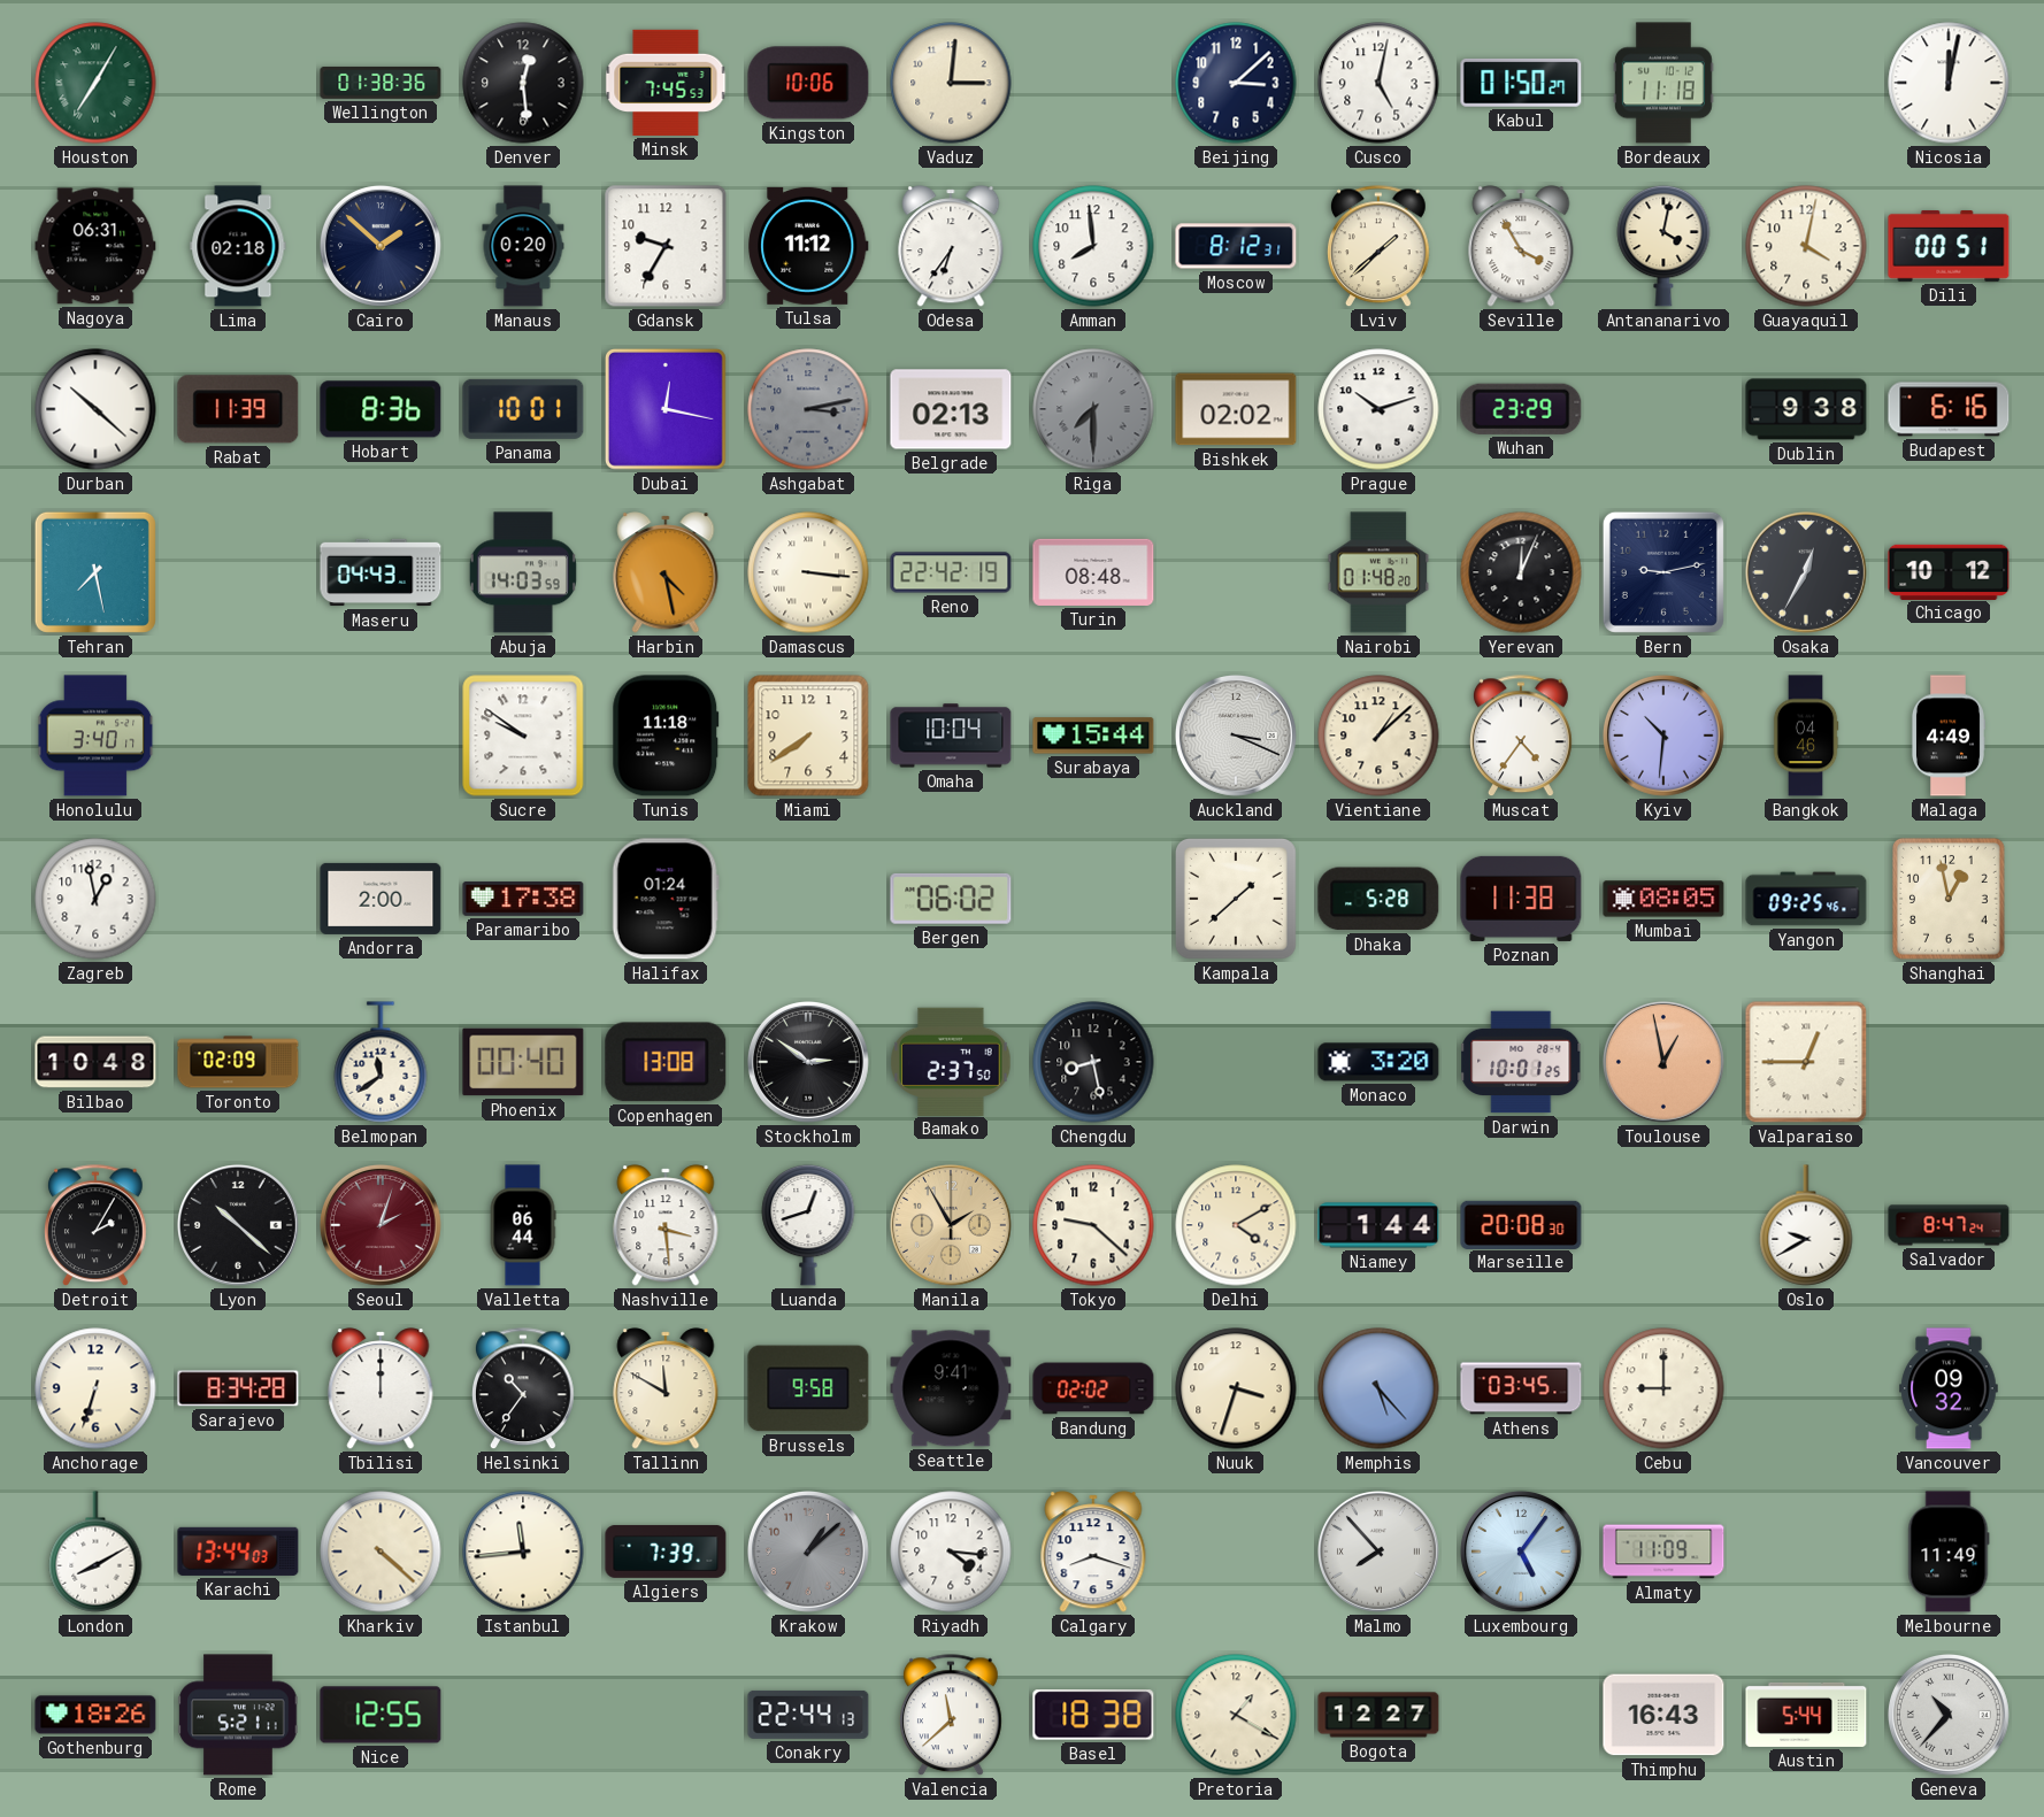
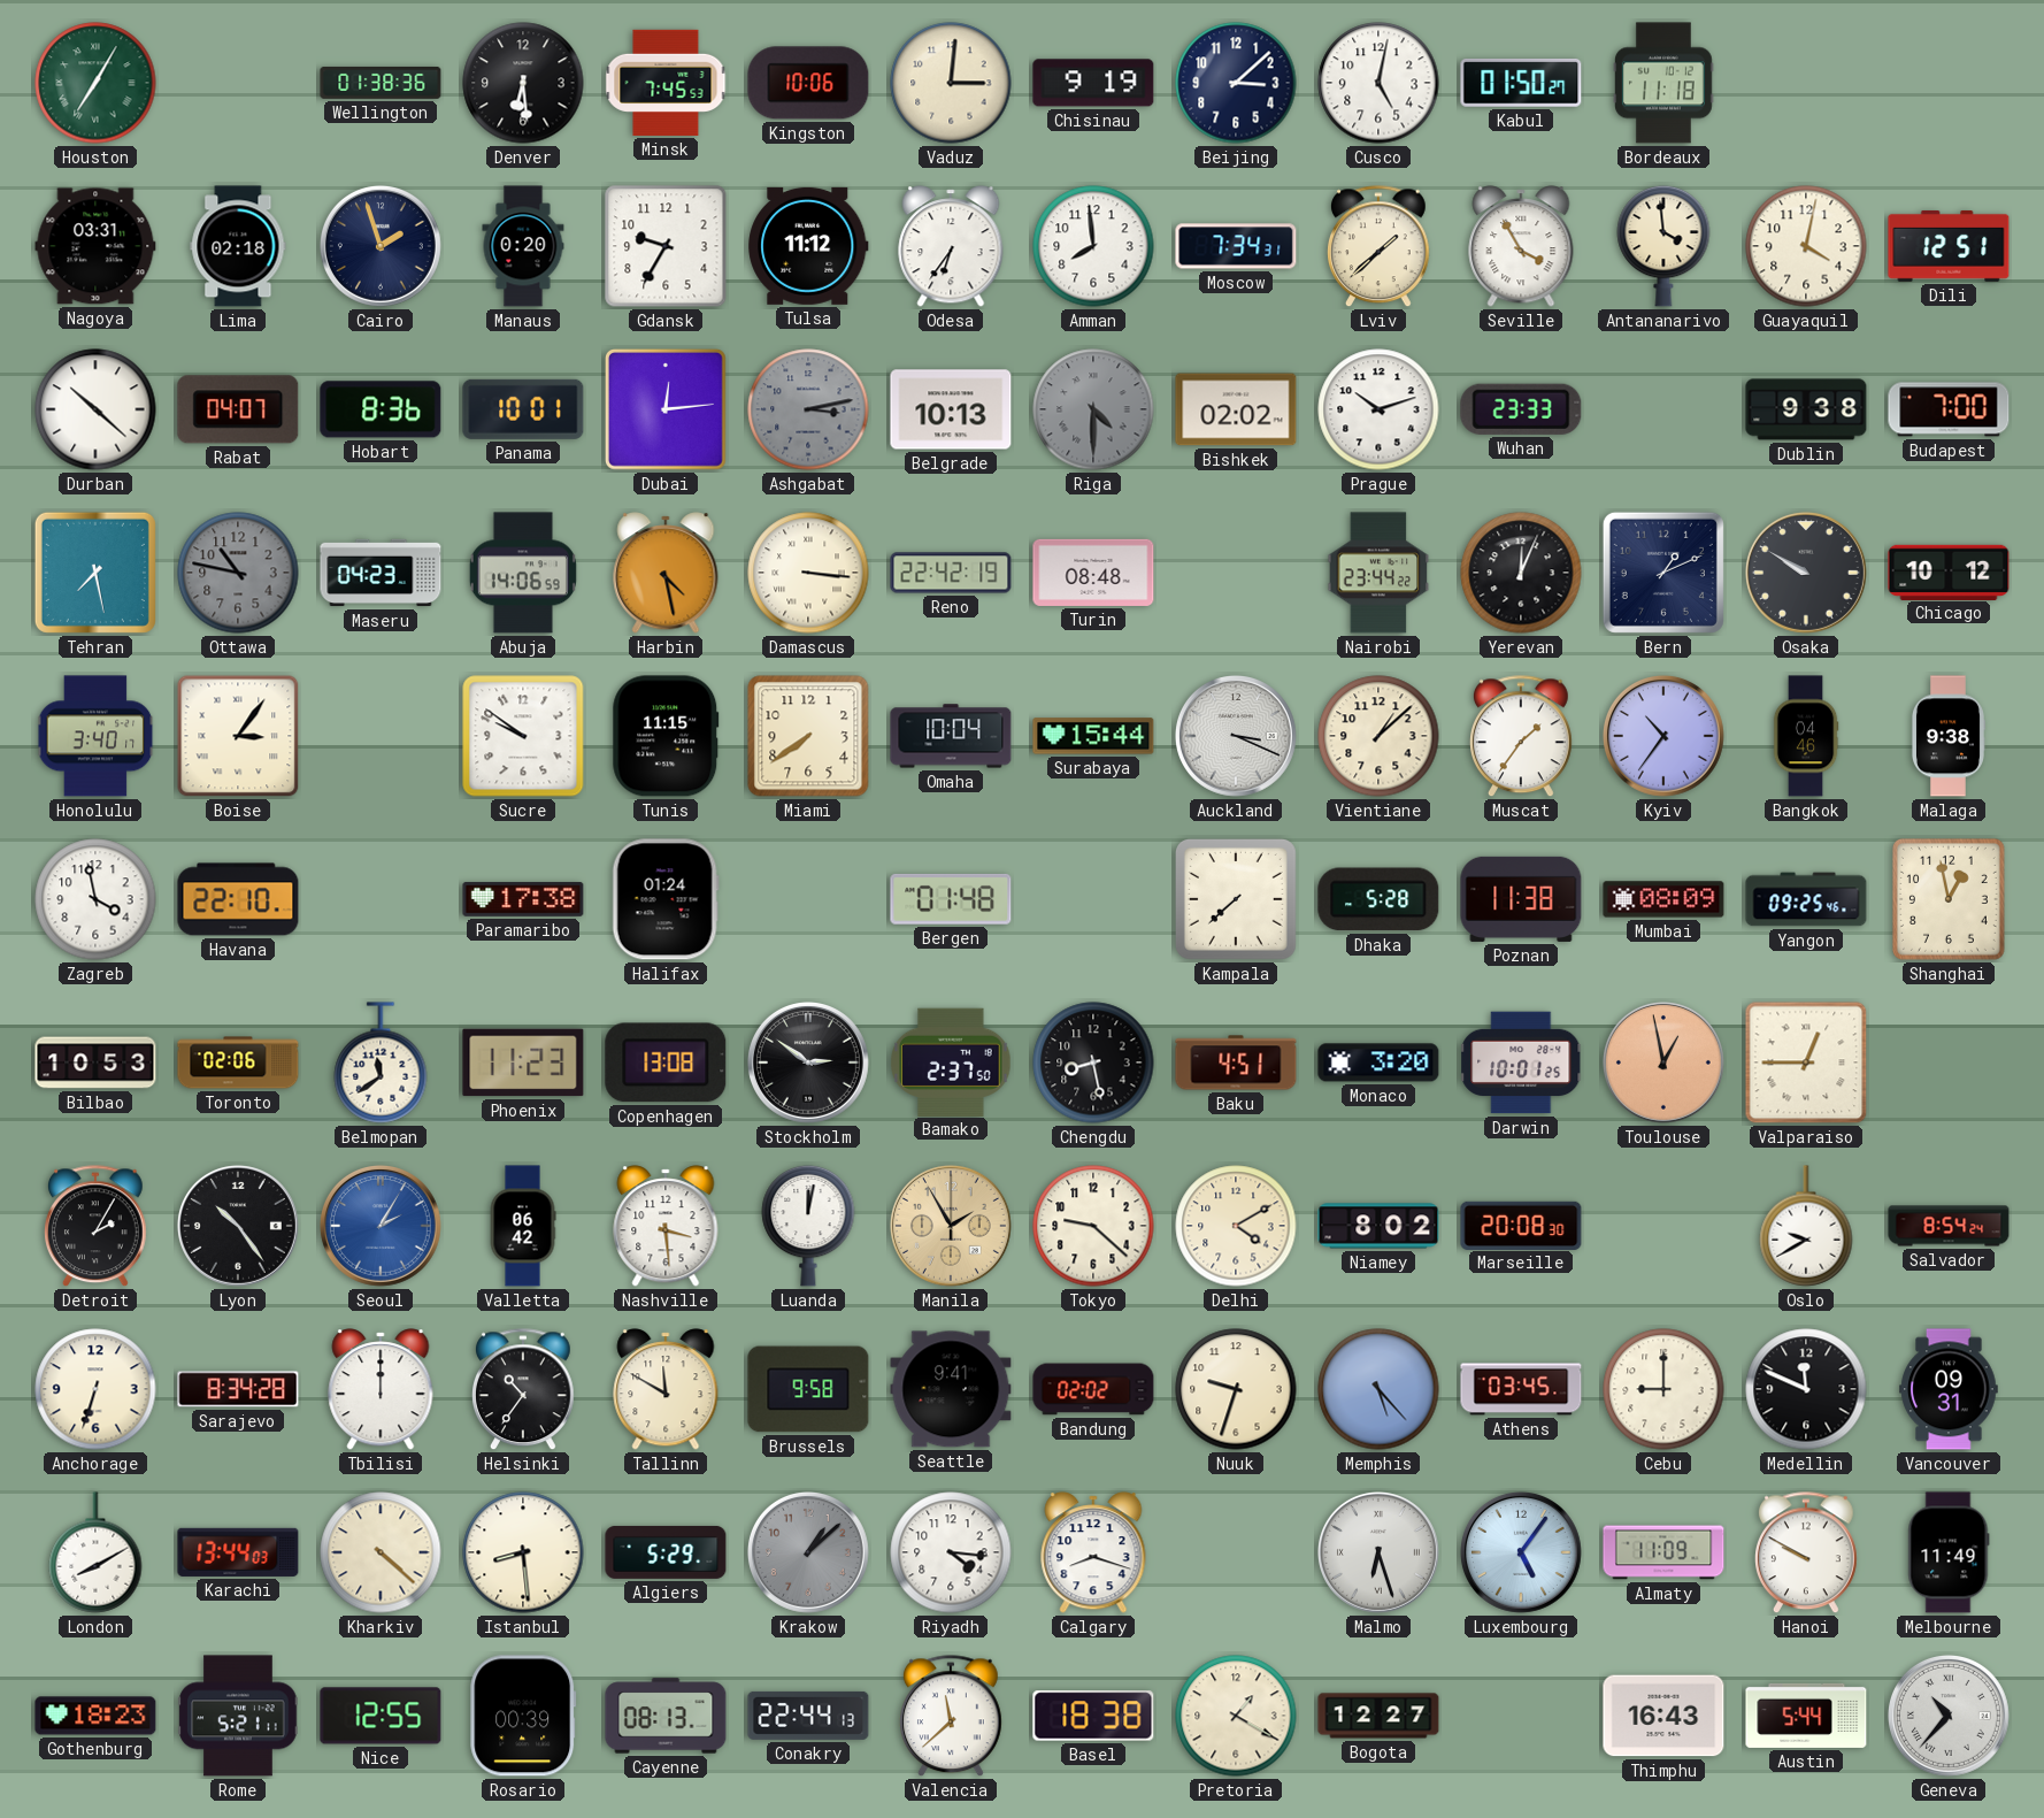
Denver: 12:29 -> 6:29 (523, 83)
Chisinau: none -> 9:19 (1093, 83)
Nicosia: 12:02 -> none (1949, 83)
Nagoya: 06:31 -> 03:31 (95, 246)
Cairo: 1:52 -> 1:57 (381, 246)
Moscow: 8:12 -> 7:34 (1236, 246)
Antananarivo: 4:02 -> 3:59 (1663, 246)
Dili: 00:51 -> 12:51 (1949, 246)
Rabat: 11:39 -> 04:07 (238, 409)
Dubai: 12:17 -> 12:14 (667, 411)
Belgrade: 02:13 -> 10:13 (951, 409)
Riga: 7:30 -> 4:30 (1093, 409)
Wuhan: 23:29 -> 23:33 (1521, 409)
Budapest: 6:16 -> 7:00 (1949, 409)
Ottawa: none -> 10:47 (238, 573)
Maseru: 04:43 -> 04:23 (381, 573)
Abuja: 14:03 -> 14:06 (523, 573)
Nairobi: 01:48 -> 23:44 (1378, 573)
Bern: 9:13 -> 1:11 (1663, 573)
Osaka: 12:35 -> 9:50 (1806, 573)
Boise: none -> 3:06 (238, 736)
Tunis: 11:18 -> 11:15 (666, 736)
Muscat: 4:36 -> 1:36 (1522, 737)
Kyiv: 10:31 -> 10:36 (1663, 736)
Malaga: 4:49 -> 9:38 (1947, 736)
Zagreb: 12:58 -> 3:58 (95, 899)
Havana: none -> 22:10 (238, 899)
Andorra: 2:00 -> none (381, 899)
Bergen: 06:02 -> 01:48 (951, 899)
Kampala: 1:38 -> 7:38 (1236, 899)
Mumbai: 08:05 -> 08:09 (1663, 899)
Bilbao: 10:48 -> 10:53 (95, 1063)
Toronto: 02:09 -> 02:06 (238, 1063)
Phoenix: 00:40 -> 11:23 (523, 1063)
Baku: none -> 4:51 (1236, 1063)
Lyon: 10:22 -> 10:24 (238, 1226)
Seoul: 2:03 -> 2:05 (381, 1226)
Seoul dial: burgundy -> blue (381, 1226)
Valletta: 06:44 -> 06:42 (523, 1226)
Luanda: 12:42 -> 12:02 (808, 1226)
Niamey: 1:44 -> 8:02 (1378, 1226)
Salvador: 8:47 -> 8:54 (1949, 1226)
Nuuk: 3:33 -> 9:33 (1236, 1389)
Medellin: none -> 11:49 (1806, 1389)
Vancouver: 09:32 -> 09:31 (1949, 1389)
Istanbul: 11:44 -> 8:29 (523, 1552)
Algiers: 7:39 -> 5:29 (666, 1552)
Malmo: 7:53 -> 6:27 (1378, 1552)
Hanoi: none -> 9:50 (1807, 1554)
Gothenburg: 18:26 -> 18:23 (95, 1716)
Rosario: none -> 00:39 (523, 1716)
Cayenne: none -> 08:13 (666, 1716)
